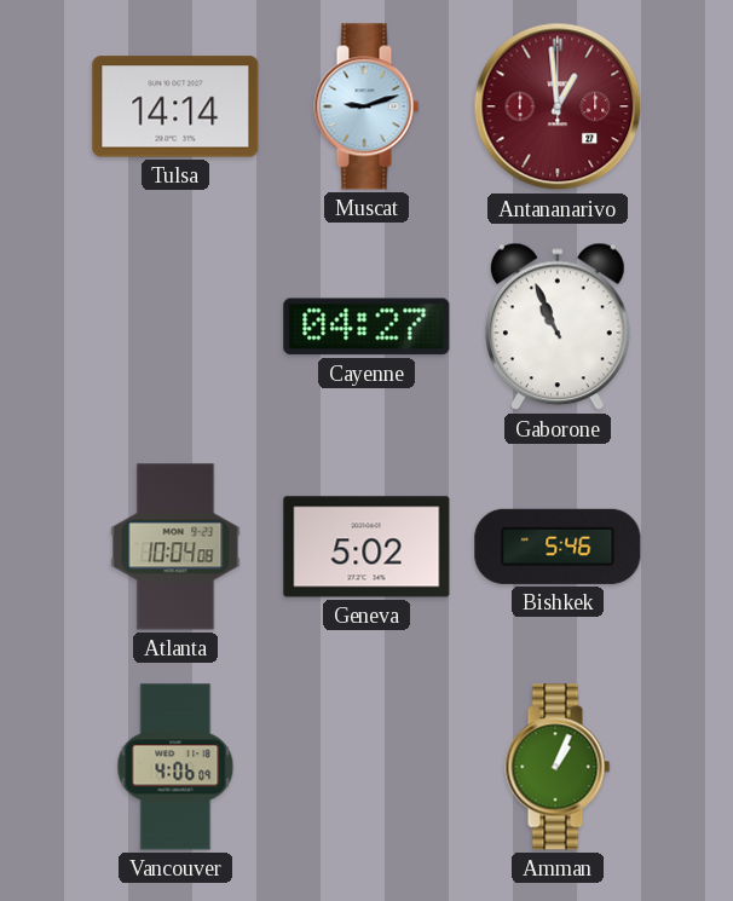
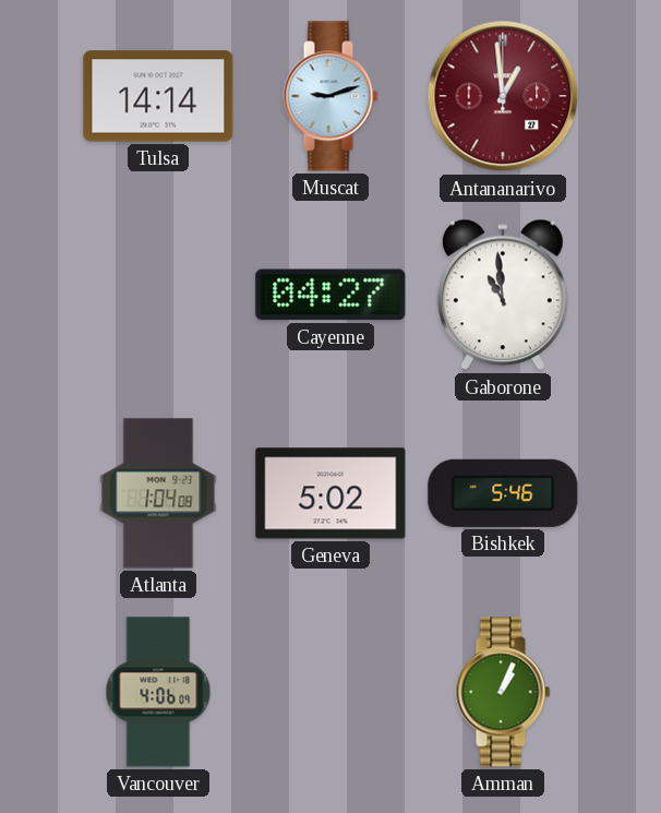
Gaborone: 10:56 -> 10:59 (503, 295)
Atlanta: 10:04 -> 1:04 (158, 493)
